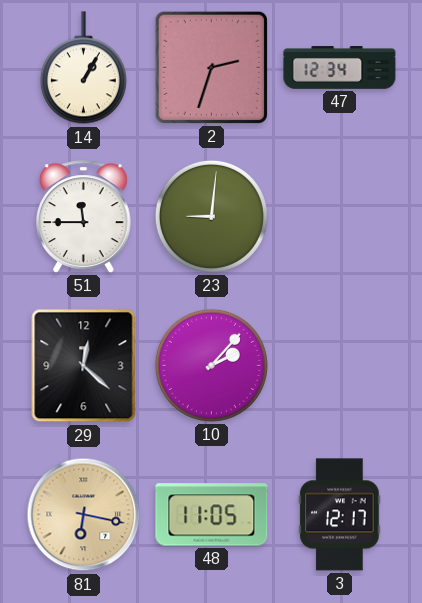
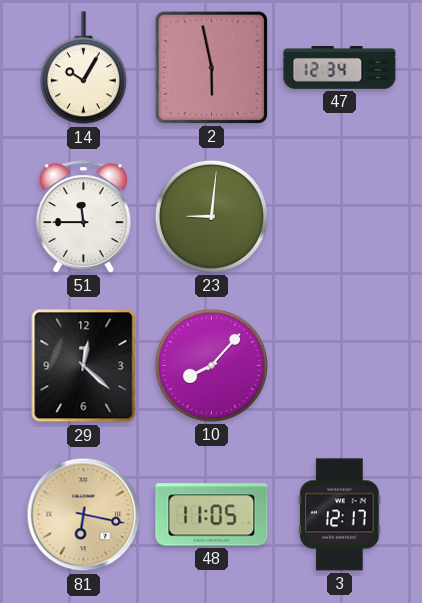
14: 1:05 -> 10:05 (83, 68)
2: 2:33 -> 5:58 (211, 67)
10: 2:07 -> 8:07 (211, 365)
